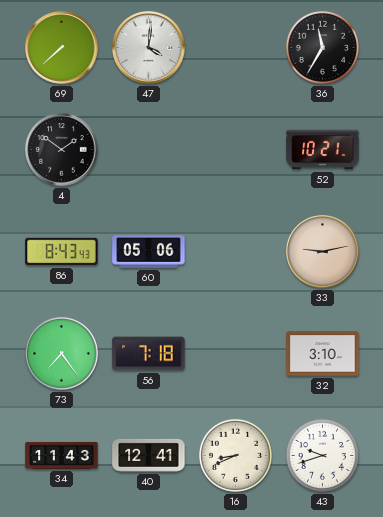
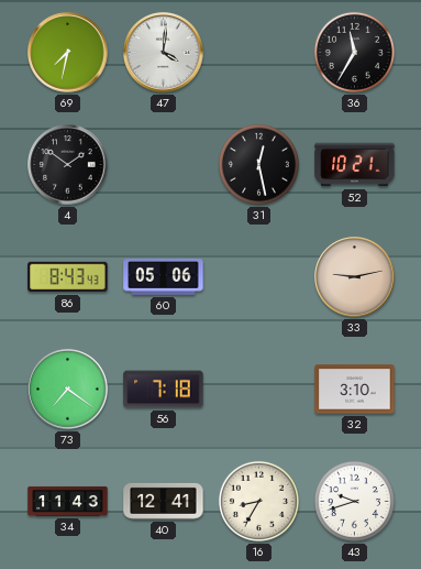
69: 7:38 -> 7:32 (68, 53)
31: none -> 12:28 (258, 164)
73: 7:24 -> 7:21 (68, 390)
16: 8:41 -> 8:35 (258, 501)
